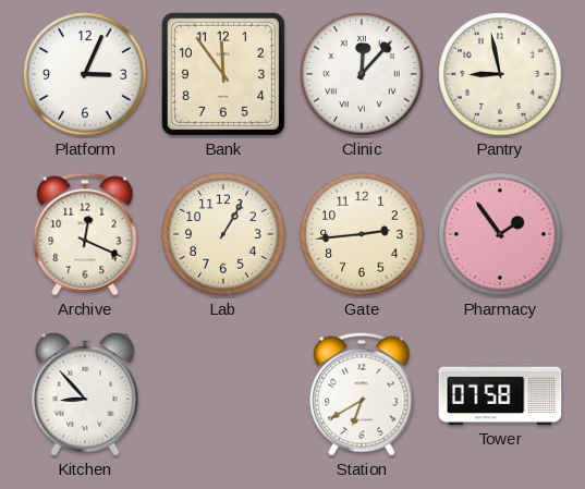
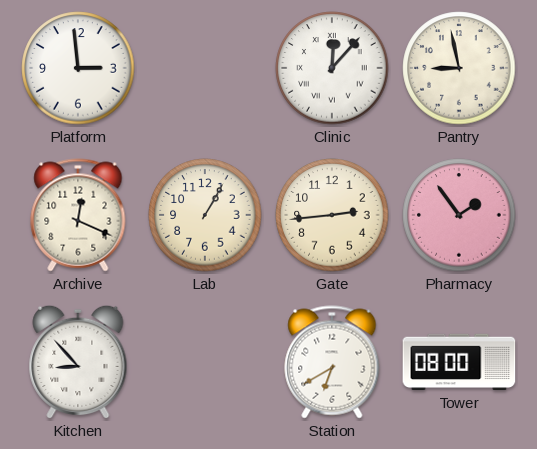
Platform: 3:04 -> 2:59 (78, 68)
Bank: 11:54 -> none (223, 74)
Tower: 07:58 -> 08:00 (459, 362)
